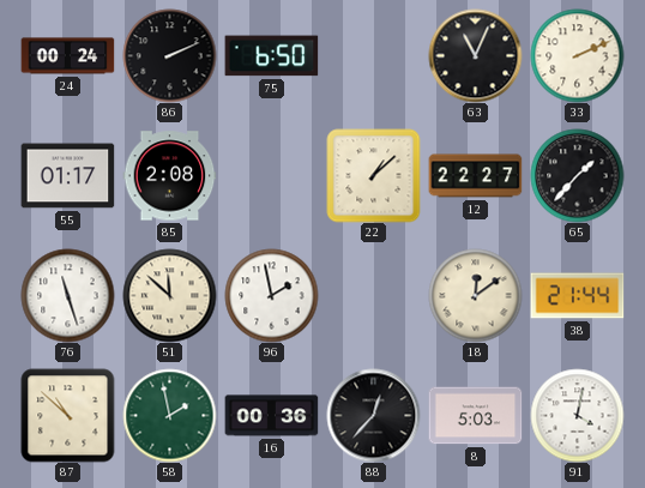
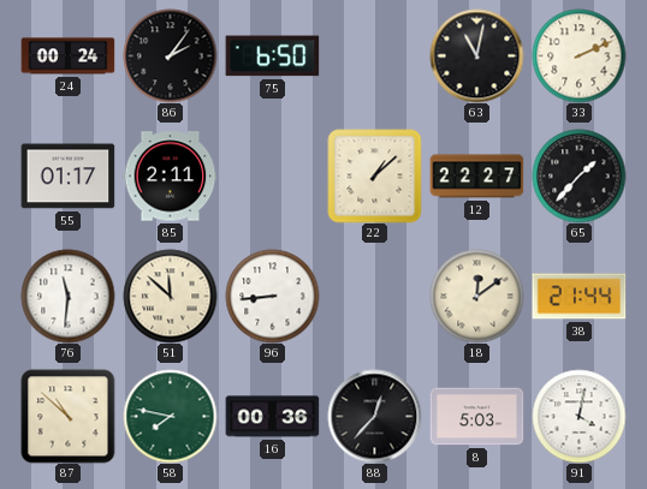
86: 2:11 -> 2:06 (170, 55)
63: 11:04 -> 11:02 (476, 55)
85: 2:08 -> 2:11 (170, 177)
76: 11:27 -> 11:31 (67, 296)
96: 1:58 -> 8:44 (272, 296)
58: 1:58 -> 7:47 (170, 416)
